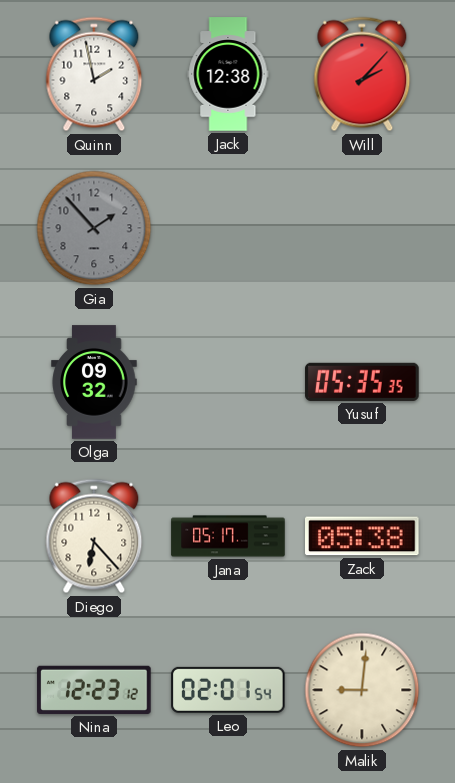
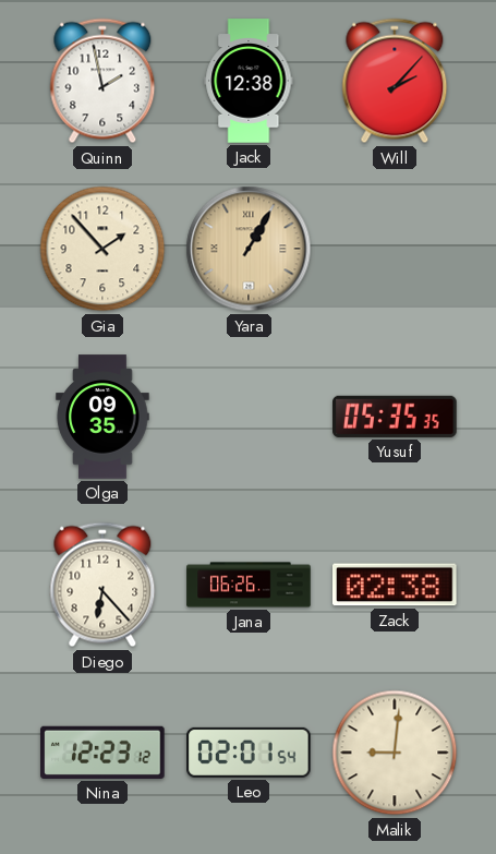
Gia dial: grey -> cream (102, 249)
Yara: none -> 1:05 (249, 249)
Olga: 09:32 -> 09:35 (102, 417)
Jana: 05:17 -> 06:26 (249, 585)
Zack: 05:38 -> 02:38 (396, 585)
